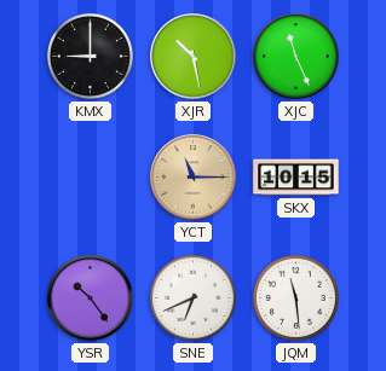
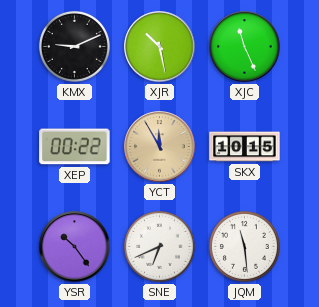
KMX: 9:00 -> 9:11 (74, 46)
XEP: none -> 00:22 (75, 147)
YCT: 11:15 -> 11:55 (160, 147)
